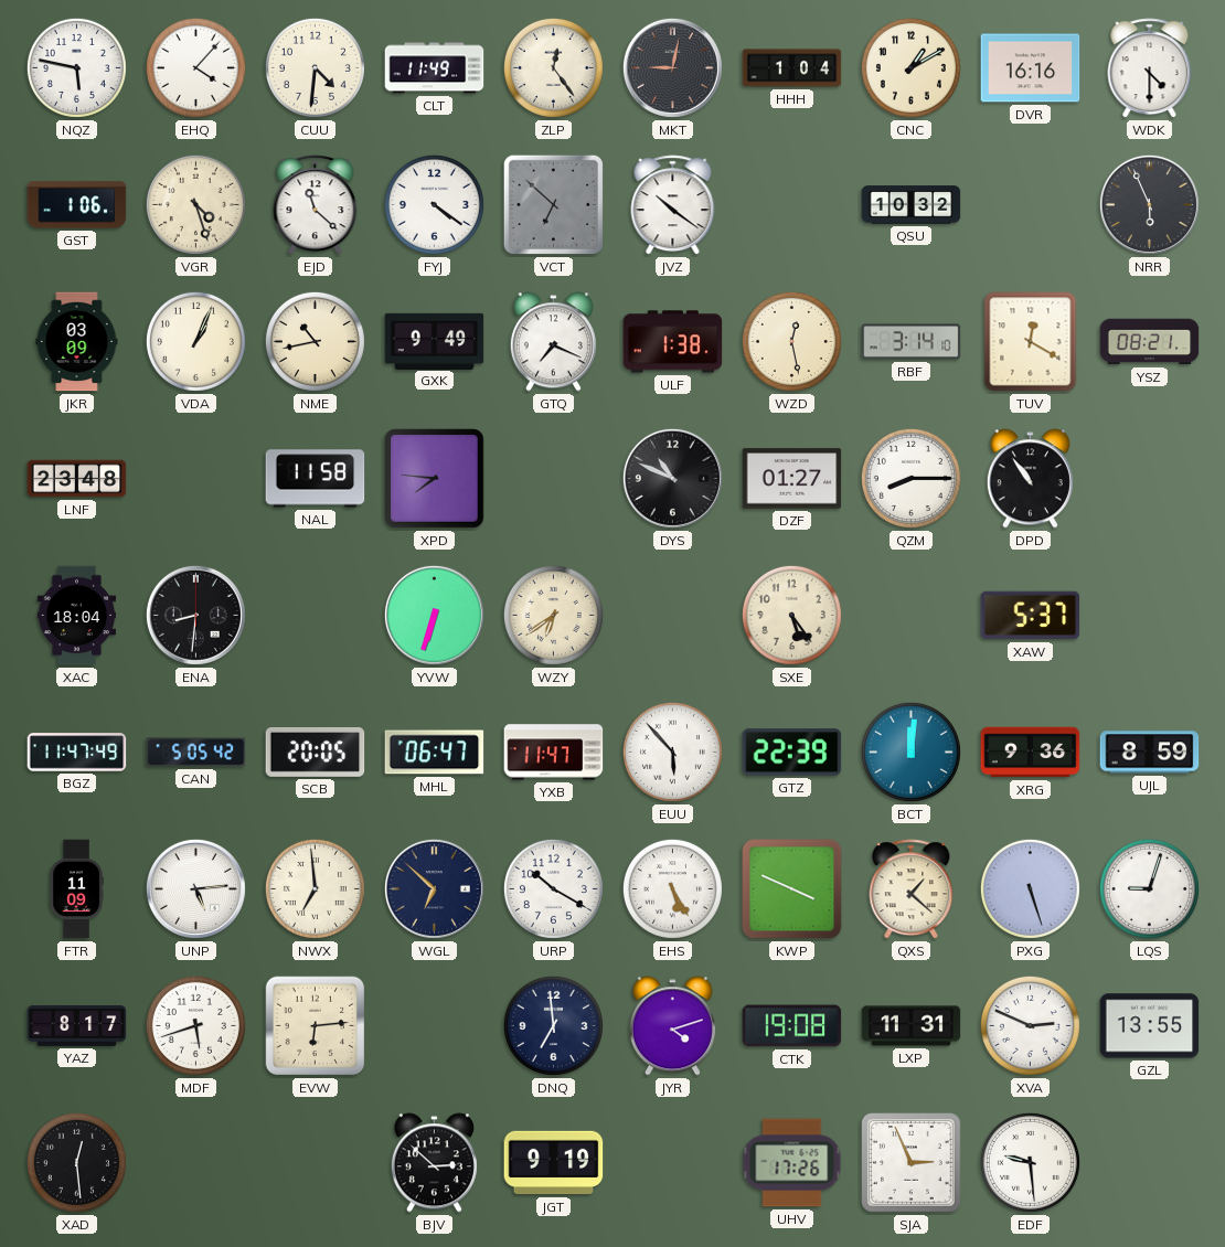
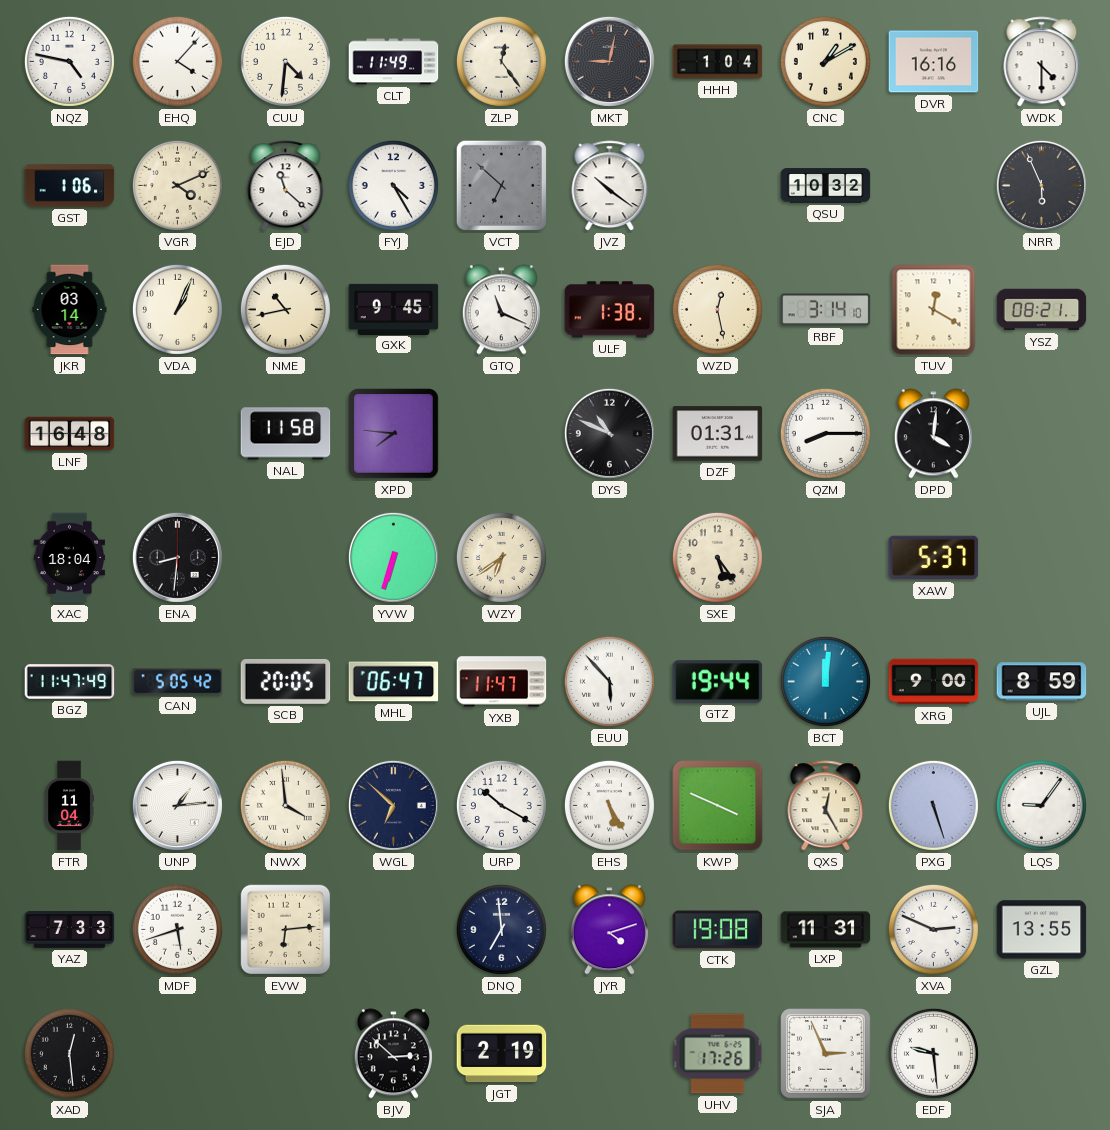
NQZ: 5:47 -> 4:47 (69, 61)
VGR: 4:27 -> 4:11 (177, 185)
FYJ: 4:21 -> 4:25 (393, 185)
JKR: 03:09 -> 03:14 (70, 310)
GXK: 9:49 -> 9:45 (394, 309)
GTQ: 7:19 -> 11:19 (501, 310)
LNF: 23:48 -> 16:48 (70, 434)
DZF: 01:27 -> 01:31 (718, 434)
DPD: 10:54 -> 4:01 (933, 434)
GTZ: 22:39 -> 19:44 (718, 682)
XRG: 9:36 -> 9:00 (934, 682)
FTR: 11:09 -> 11:04 (69, 806)
UNP: 5:14 -> 1:14 (177, 805)
NWX: 6:59 -> 3:59 (285, 805)
QXS: 1:22 -> 12:25 (826, 806)
LQS: 9:03 -> 9:06 (1041, 805)
YAZ: 8:17 -> 7:33 (70, 930)
JGT: 9:19 -> 2:19 (502, 1054)
